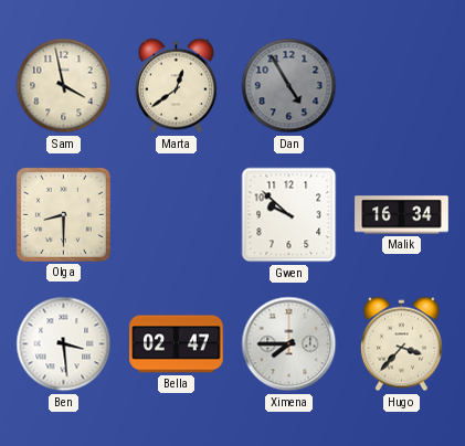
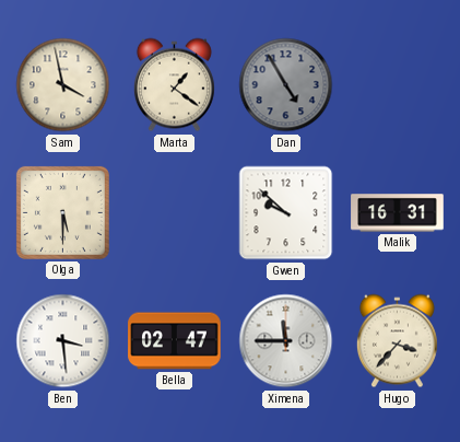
Marta: 12:39 -> 1:21 (174, 85)
Olga: 8:30 -> 5:30 (62, 212)
Malik: 16:34 -> 16:31 (398, 213)
Ximena: 7:45 -> 11:45 (286, 341)
